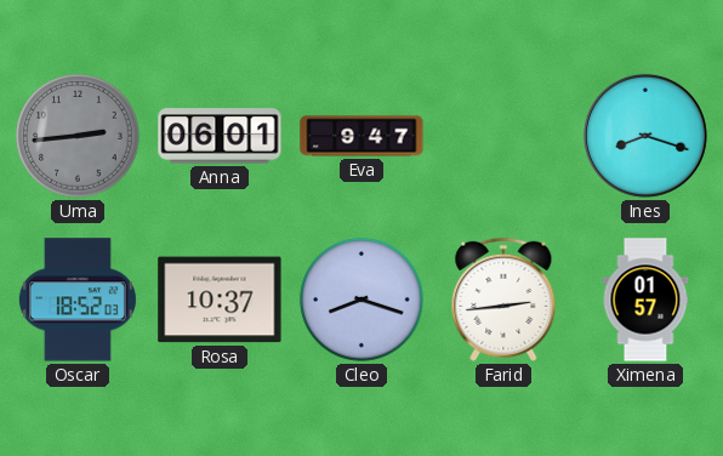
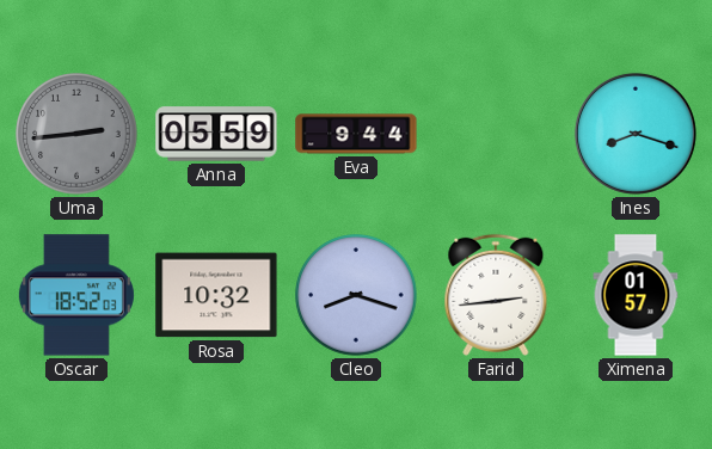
Anna: 06:01 -> 05:59 (216, 134)
Eva: 9:47 -> 9:44 (356, 134)
Rosa: 10:37 -> 10:32 (216, 295)
